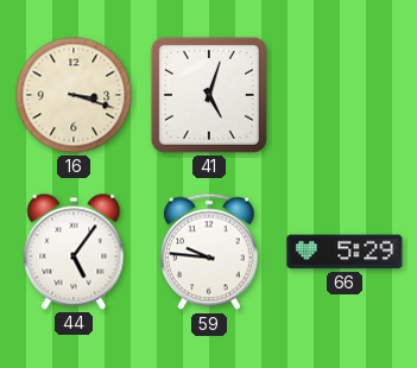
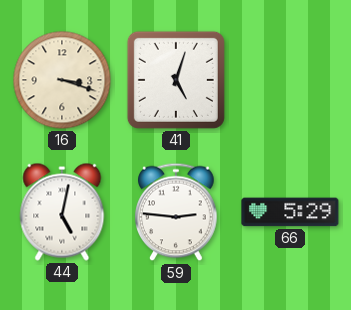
44: 5:06 -> 5:02 (62, 212)
59: 9:46 -> 2:46 (176, 212)
